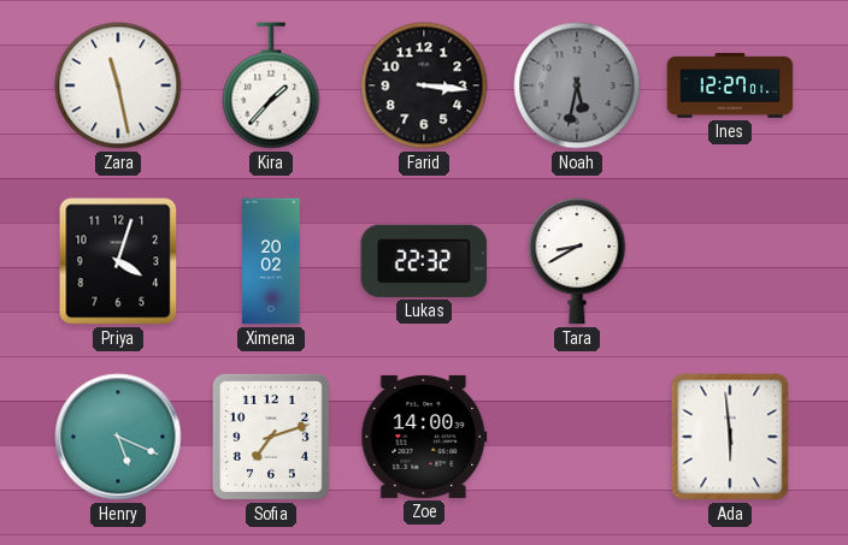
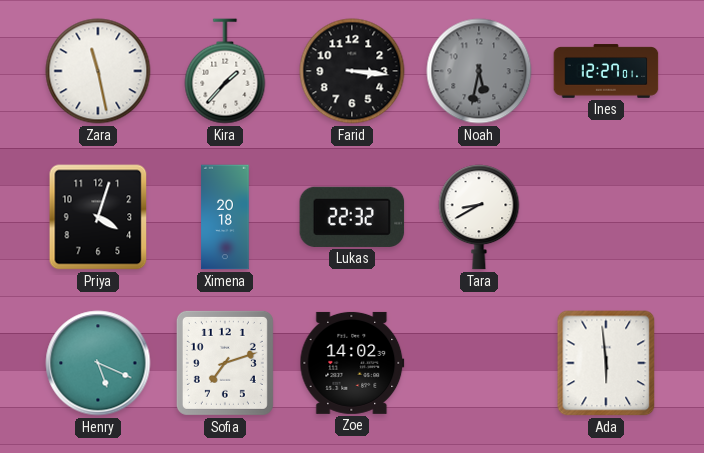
Ximena: 20:02 -> 20:18 (225, 217)
Zoe: 14:00 -> 14:02 (352, 363)
